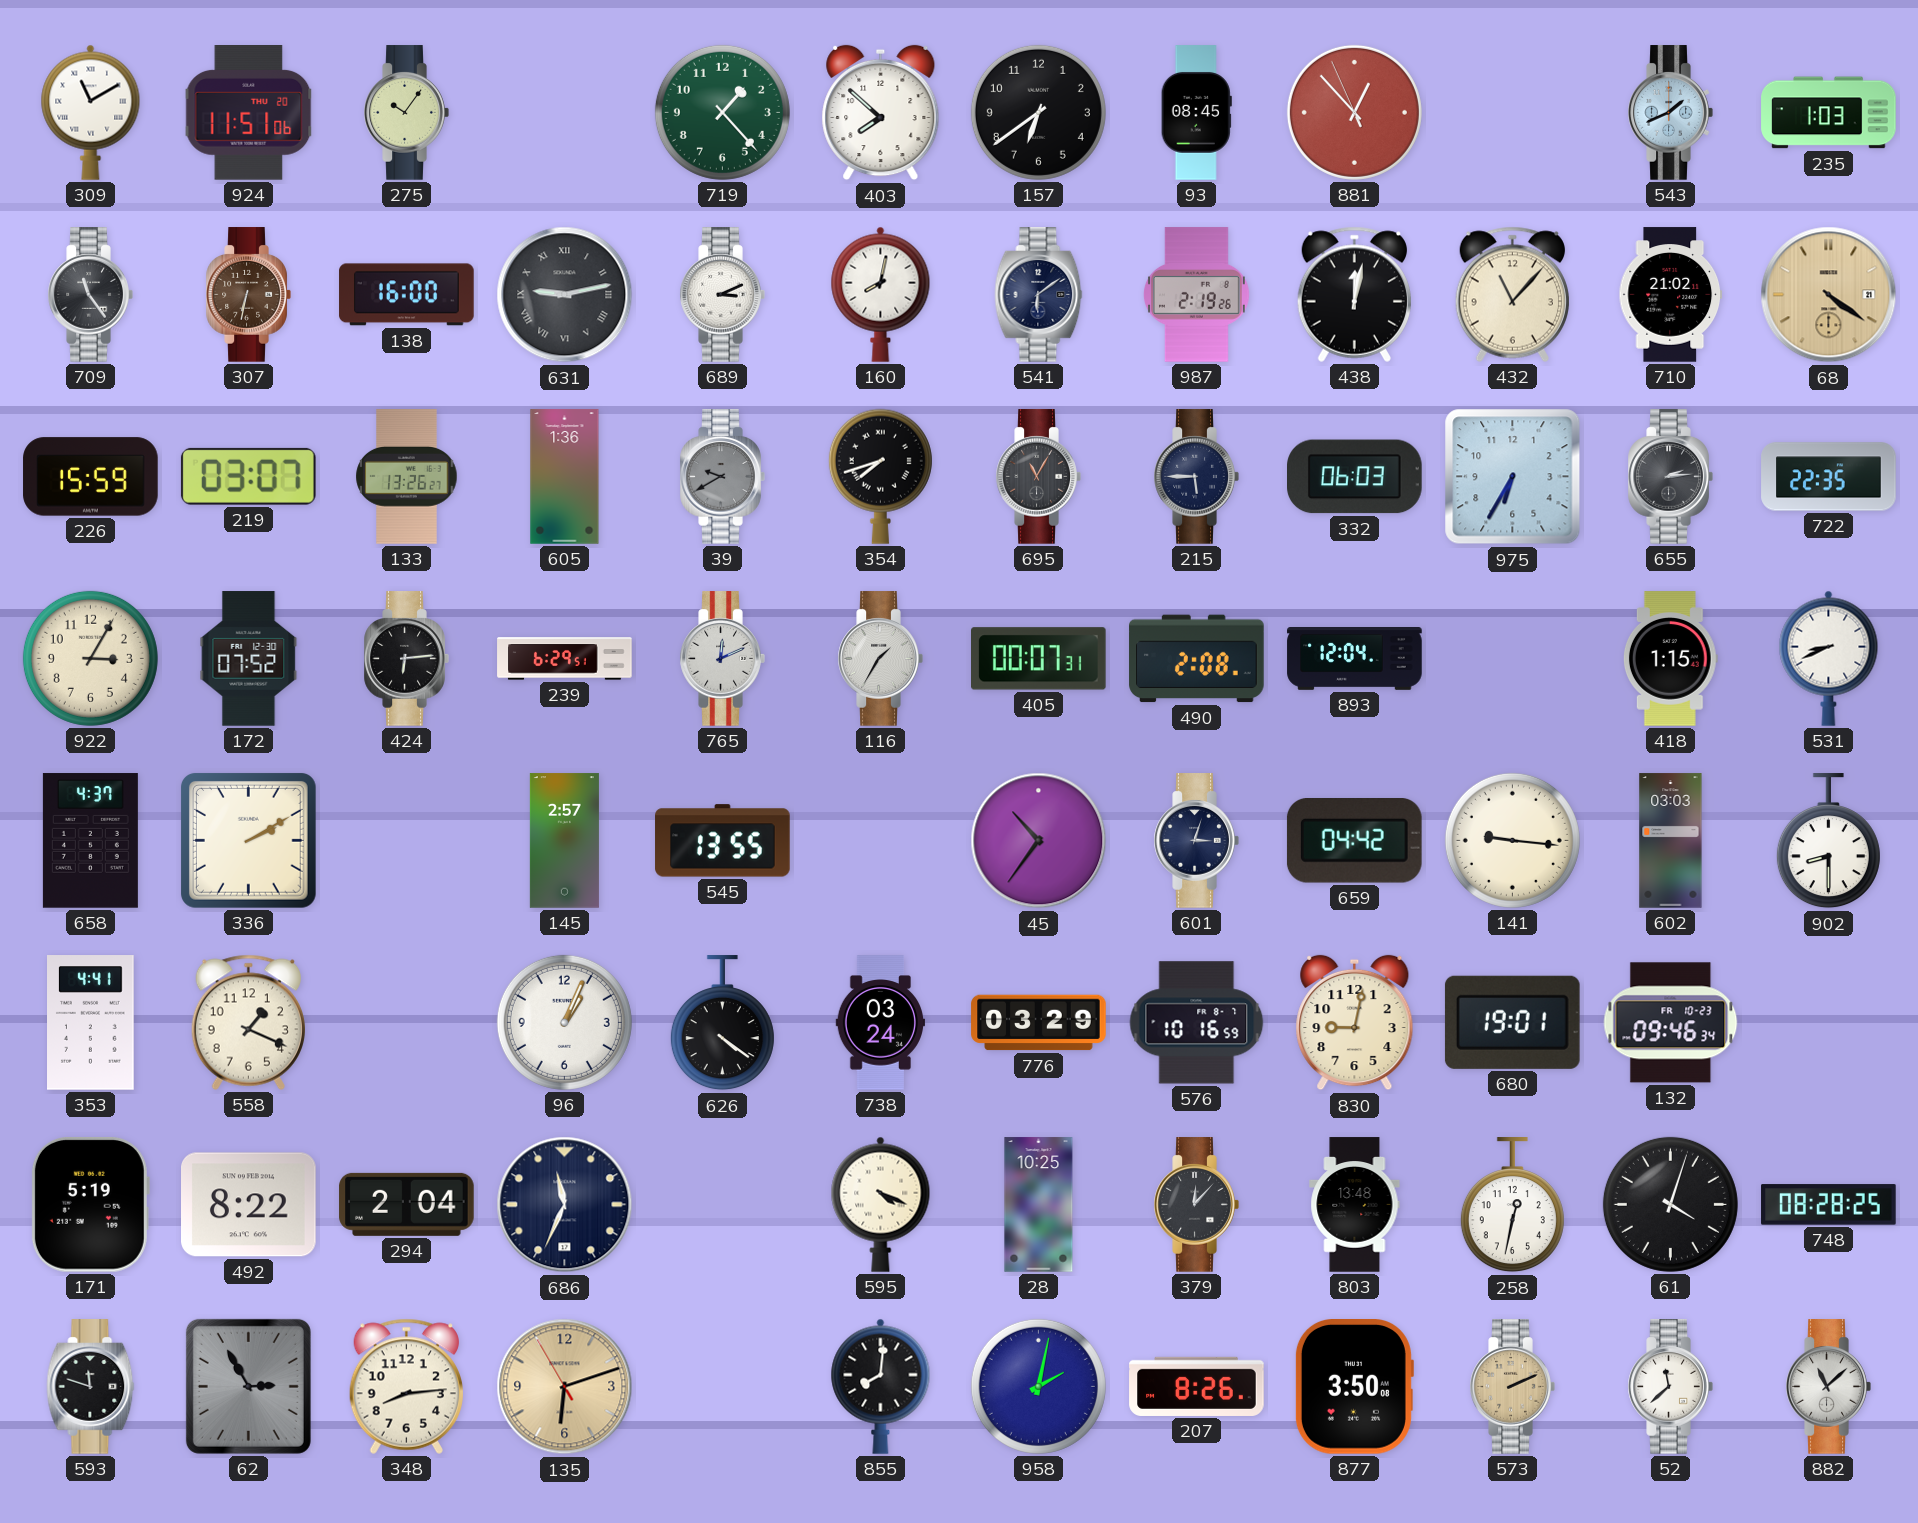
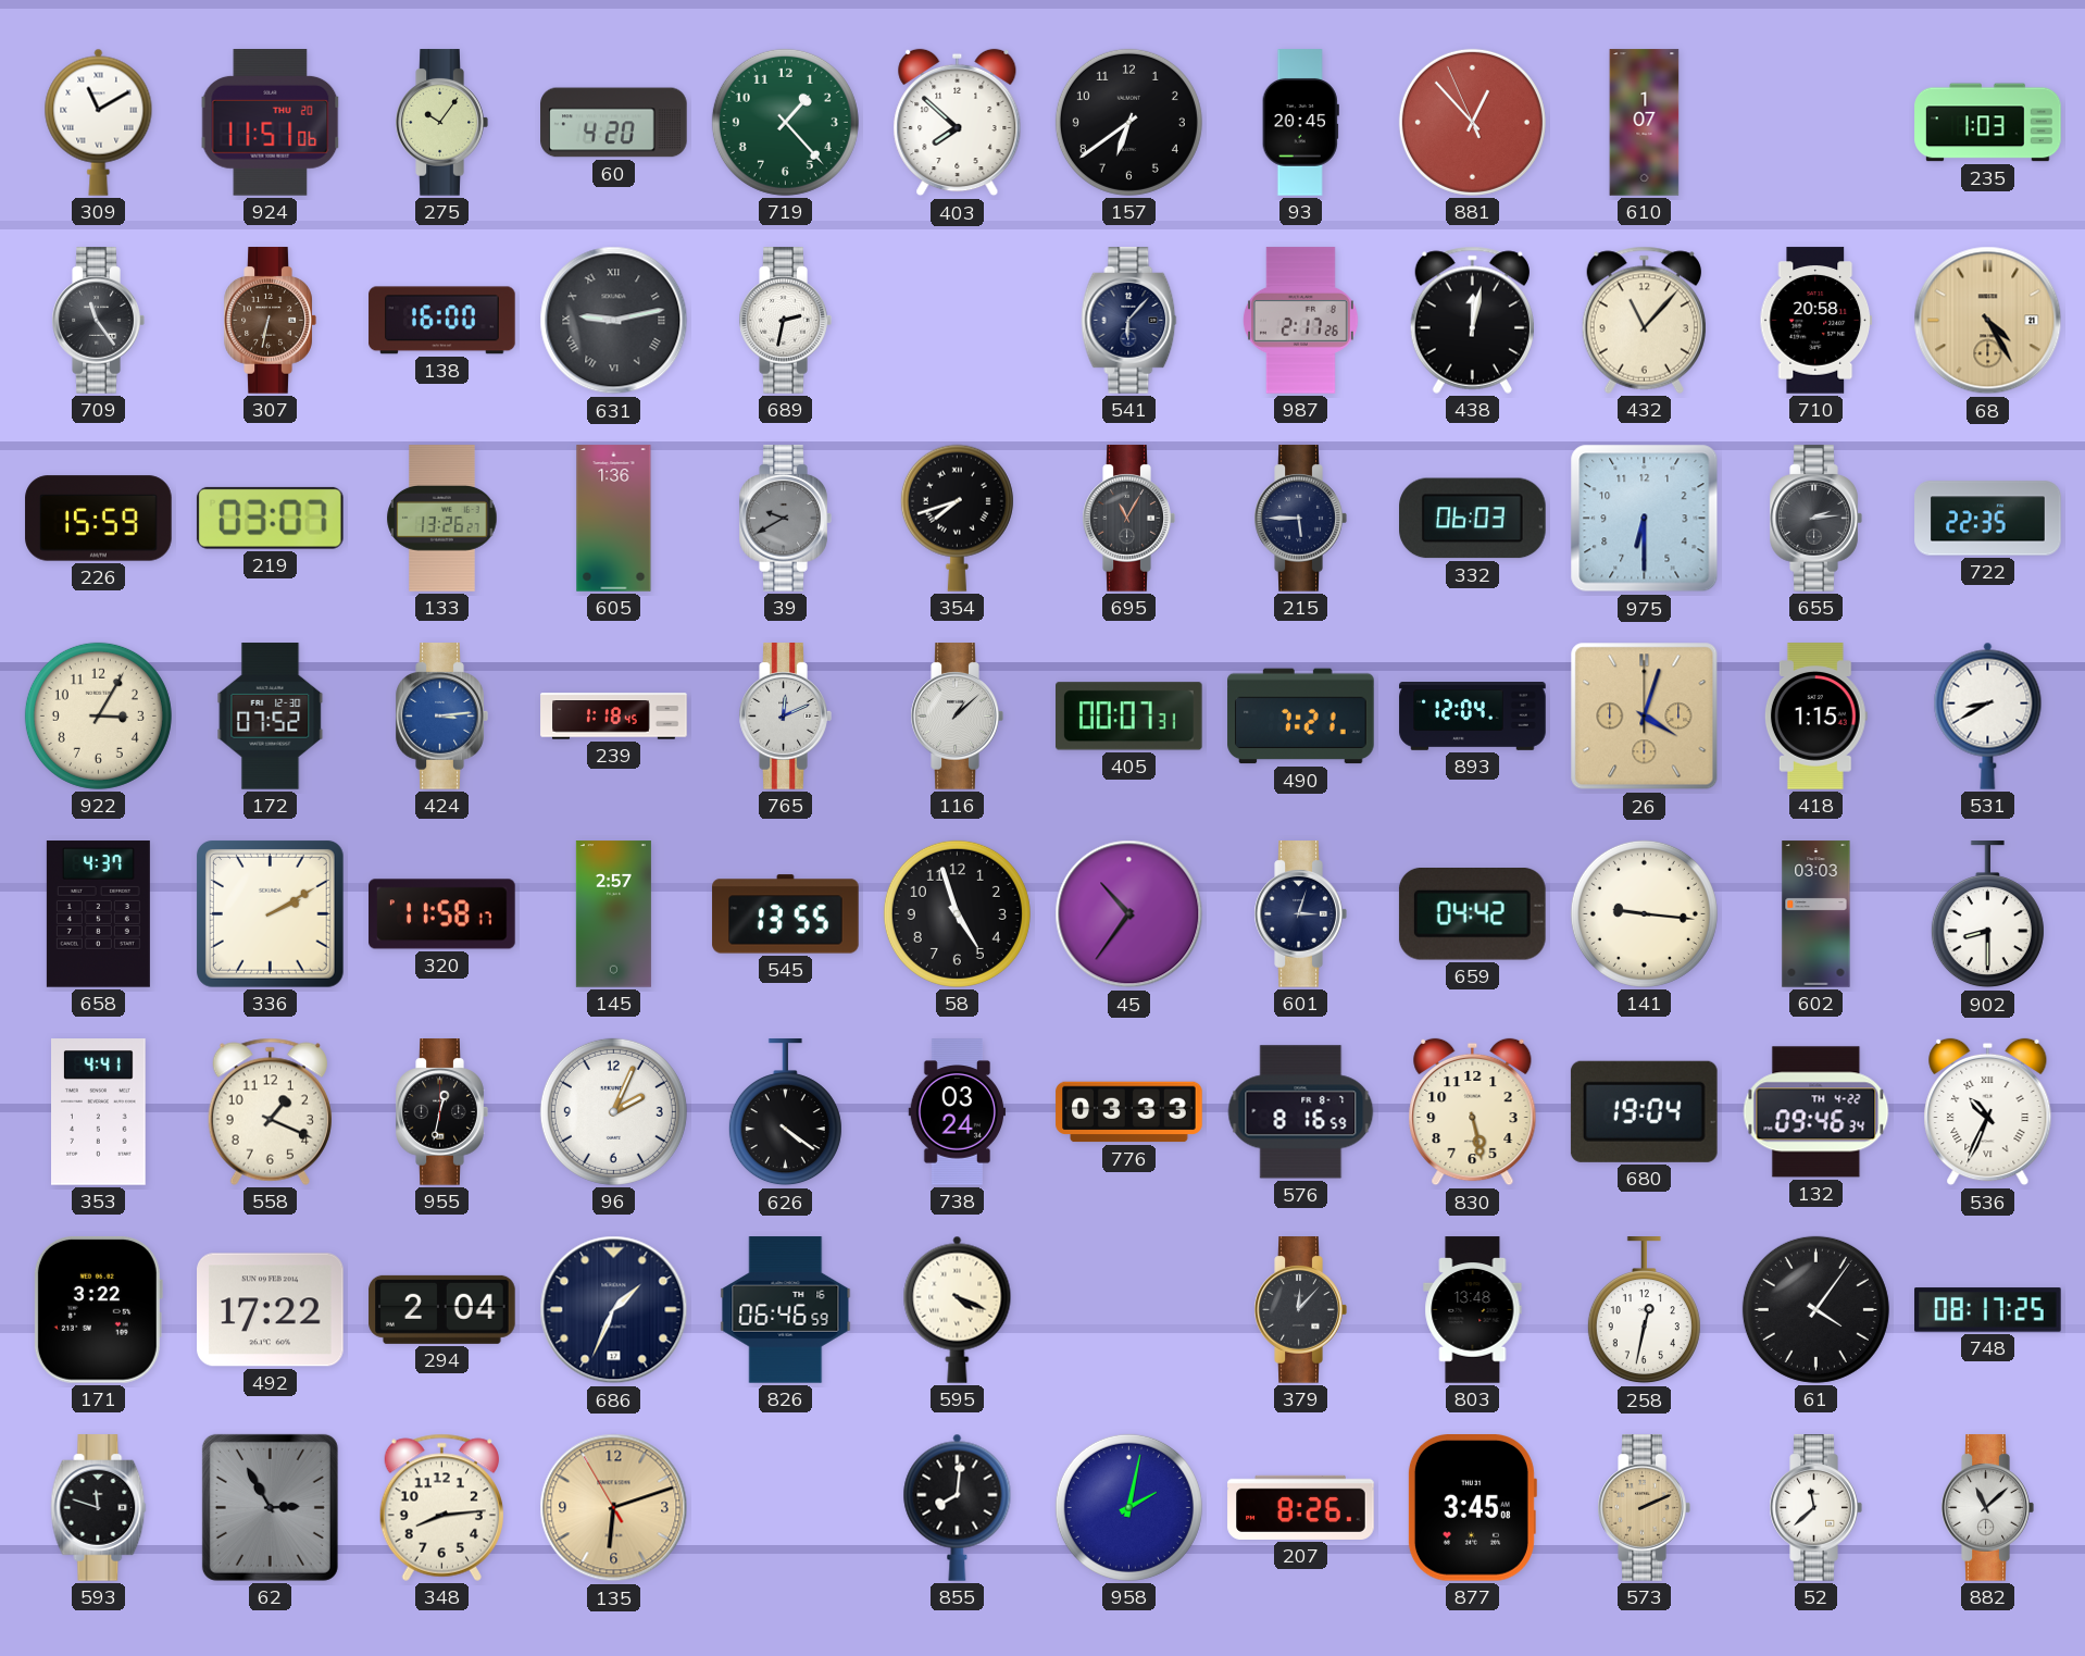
60: none -> 4:20 (614, 123)
93: 08:45 -> 20:45 (1300, 123)
610: none -> 1:07 (1645, 123)
543: 1:41 -> none (1670, 113)
689: 3:11 -> 2:32 (785, 321)
160: 8:02 -> none (881, 294)
541: 6:09 -> 6:07 (1129, 321)
987: 2:19 -> 2:17 (1300, 321)
710: 21:02 -> 20:58 (1815, 321)
68: 4:21 -> 4:25 (1988, 321)
975: 6:35 -> 6:30 (1645, 519)
424: 6:14 -> 3:14 (441, 717)
424 dial: black -> blue (441, 717)
239: 6:29 -> 1:18 (614, 717)
116: 1:35 -> 1:08 (957, 717)
490: 2:08 -> 7:21 (1301, 717)
26: none -> 4:03 (1645, 717)
531: 8:41 -> 8:40 (1988, 715)
320: none -> 11:58 (442, 914)
58: none -> 4:57 (957, 913)
955: none -> 12:32 (441, 1112)
96: 1:04 -> 2:04 (613, 1111)
776: 03:29 -> 03:33 (1129, 1112)
576: 10:16 -> 8:16 (1301, 1112)
830: 9:02 -> 5:28 (1473, 1112)
680: 19:01 -> 19:04 (1644, 1111)
132 date: FR 10-23 -> TH 4-22 (1816, 1112)
536: none -> 10:34 (1988, 1112)
171: 5:19 -> 3:22 (98, 1309)
492: 8:22 -> 17:22 (271, 1310)
686: 11:34 -> 1:34 (614, 1310)
826: none -> 06:46 (786, 1310)
28: 10:25 -> none (1039, 1205)
61: 4:03 -> 4:06 (1815, 1309)
748: 08:28 -> 08:17 (1988, 1310)
877: 3:50 -> 3:45 (1472, 1508)
